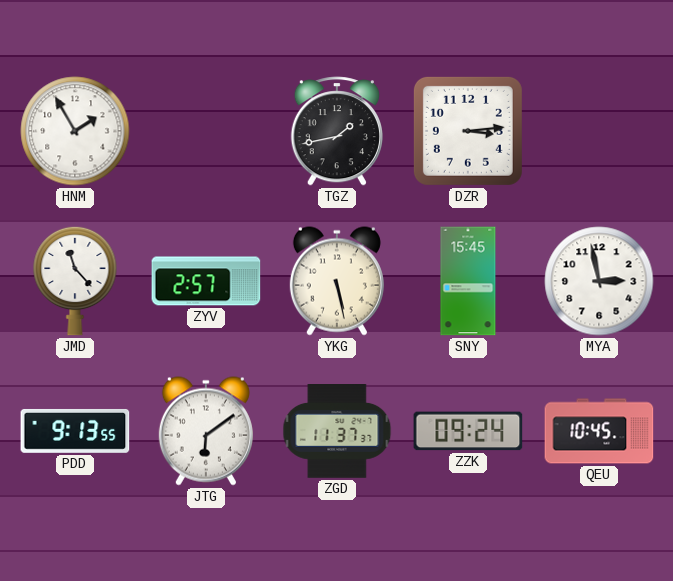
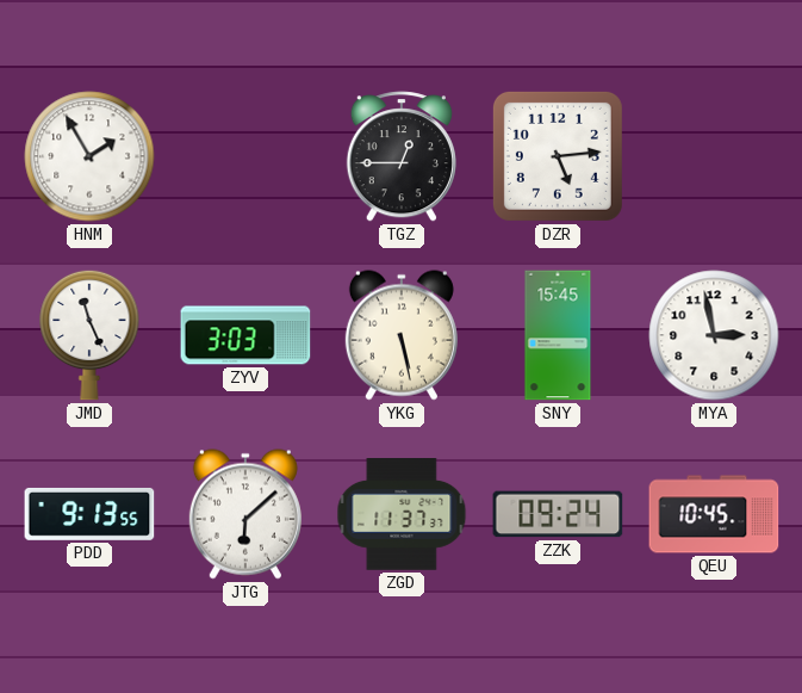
TGZ: 1:43 -> 12:45 (402, 156)
DZR: 3:14 -> 5:14 (558, 156)
JMD: 11:23 -> 11:26 (89, 335)
ZYV: 2:57 -> 3:03 (245, 335)
JTG: 6:09 -> 6:08 (245, 514)
